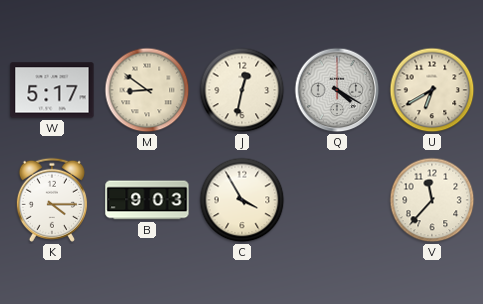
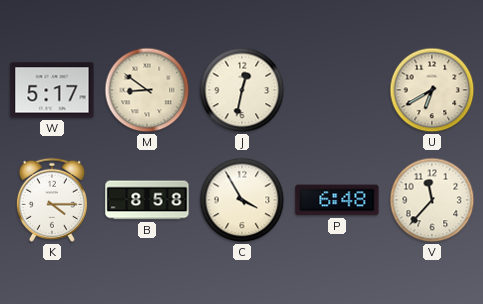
Q: 4:20 -> none (337, 90)
B: 9:03 -> 8:58 (147, 200)
P: none -> 6:48 (337, 200)
